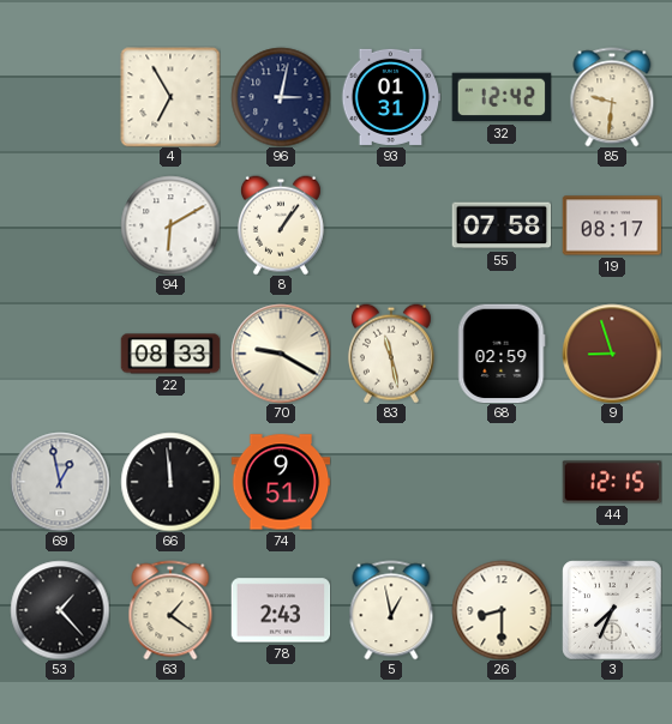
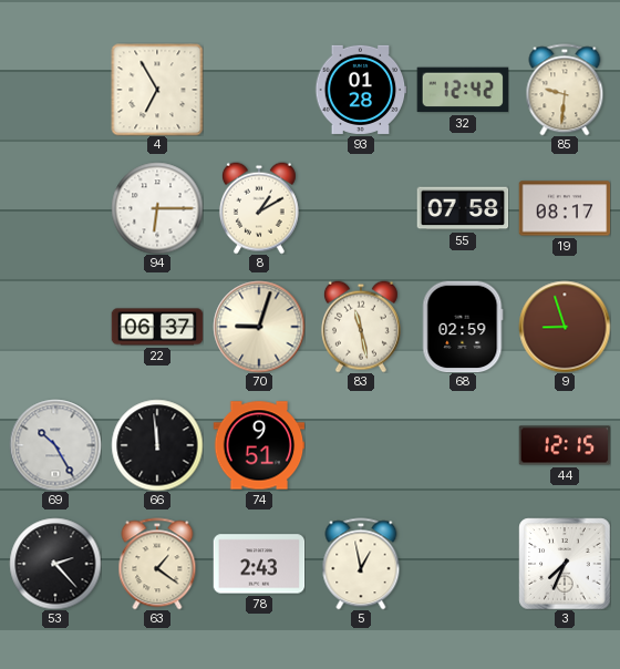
96: 3:02 -> none (281, 97)
93: 01:31 -> 01:28 (361, 90)
94: 6:10 -> 6:15 (157, 208)
8: 1:06 -> 1:10 (259, 208)
22: 08:33 -> 06:37 (157, 327)
70: 9:20 -> 9:03 (259, 327)
69: 12:58 -> 10:25 (55, 445)
53: 1:23 -> 2:23 (55, 564)
26: 8:30 -> none (502, 610)
